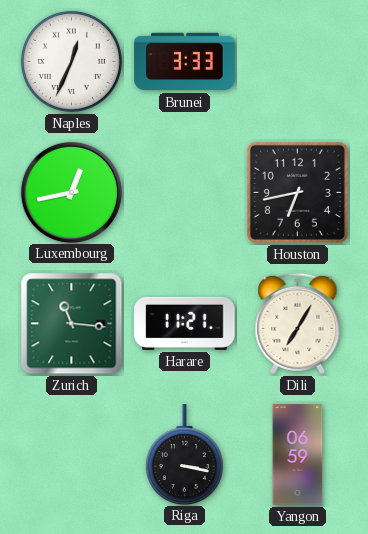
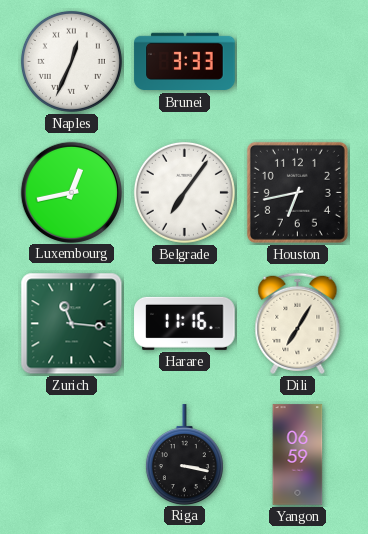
Belgrade: none -> 7:06 (184, 192)
Harare: 11:21 -> 11:16 (185, 323)
